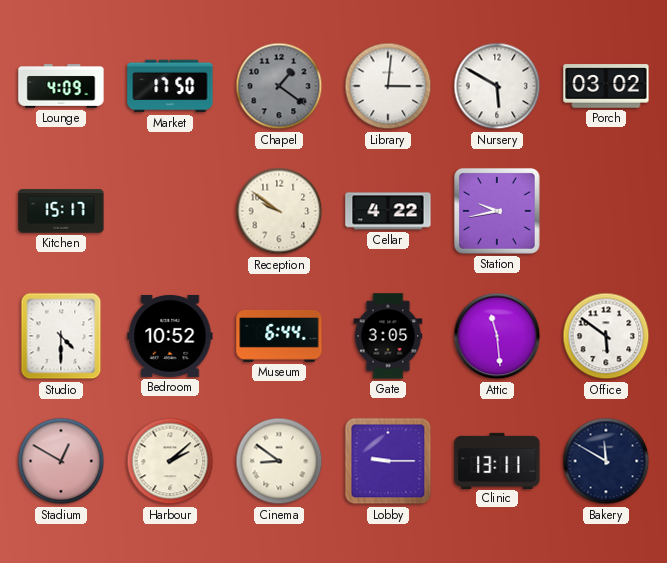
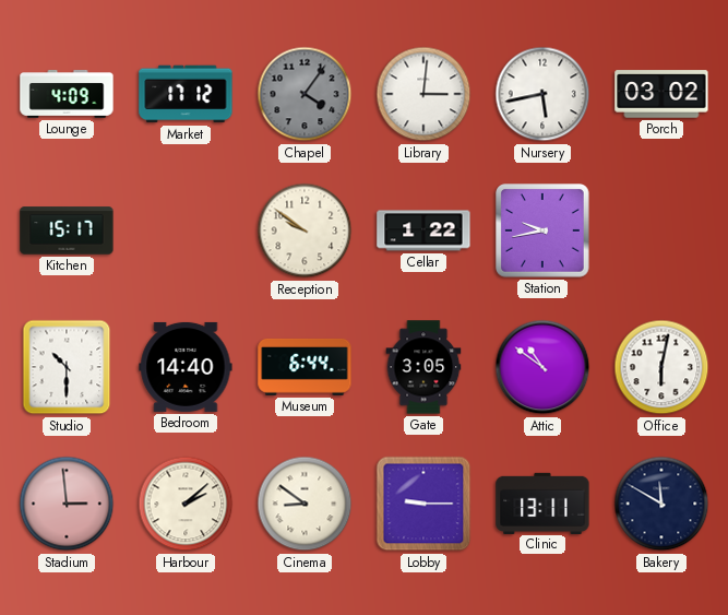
Market: 17:50 -> 17:12 (186, 94)
Chapel: 1:21 -> 4:06 (305, 94)
Nursery: 5:50 -> 5:43 (542, 94)
Cellar: 4:22 -> 1:22 (423, 230)
Studio: 4:30 -> 10:30 (67, 367)
Bedroom: 10:52 -> 14:40 (186, 367)
Attic: 11:29 -> 10:51 (542, 367)
Office: 5:51 -> 6:02 (661, 367)
Stadium: 12:50 -> 2:59 (67, 504)
